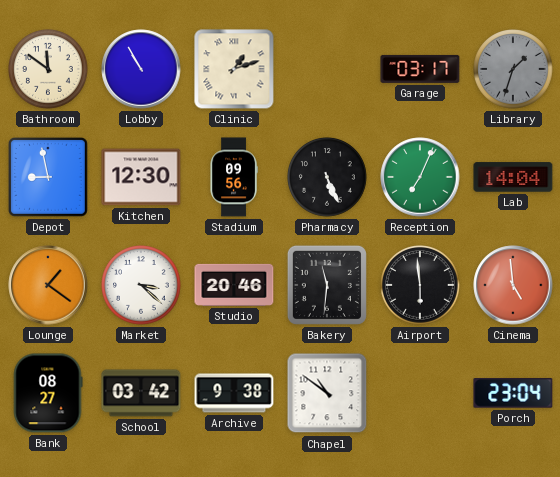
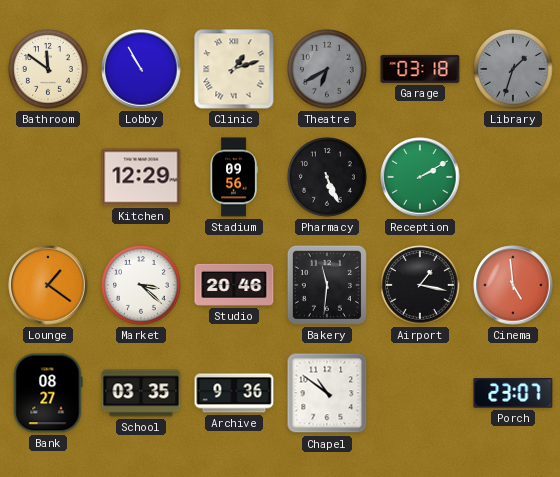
Theatre: none -> 6:40 (327, 69)
Garage: 03:17 -> 03:18 (420, 69)
Depot: 8:58 -> none (49, 178)
Kitchen: 12:30 -> 12:29 (141, 177)
Reception: 7:04 -> 2:10 (420, 177)
Lab: 14:04 -> none (513, 177)
Airport: 5:59 -> 1:17 (420, 285)
School: 03:42 -> 03:35 (141, 393)
Archive: 9:38 -> 9:36 (234, 393)
Porch: 23:04 -> 23:07 (513, 393)
